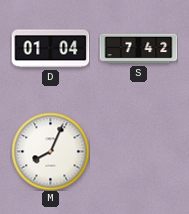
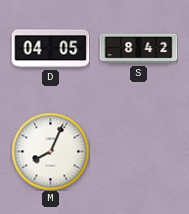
D: 01:04 -> 04:05 (50, 49)
S: 7:42 -> 8:42 (138, 49)
